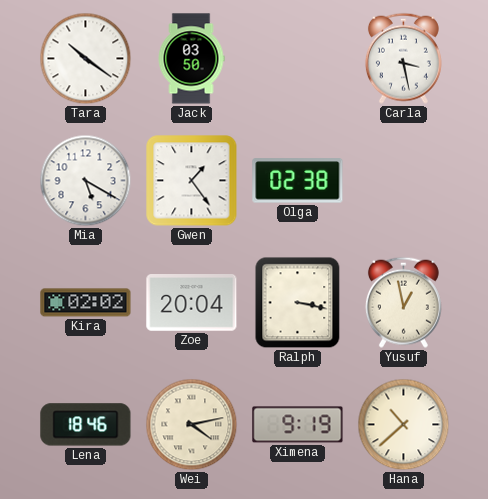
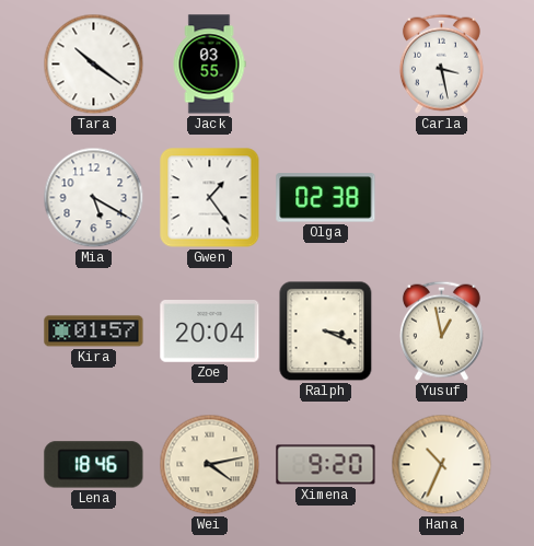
Jack: 03:50 -> 03:55 (209, 65)
Kira: 02:02 -> 01:57 (94, 332)
Ralph: 3:17 -> 3:19 (326, 332)
Ximena: 9:19 -> 9:20 (326, 465)
Hana: 10:38 -> 10:34 (442, 465)
